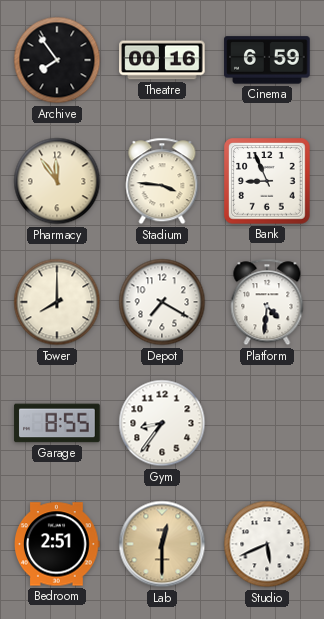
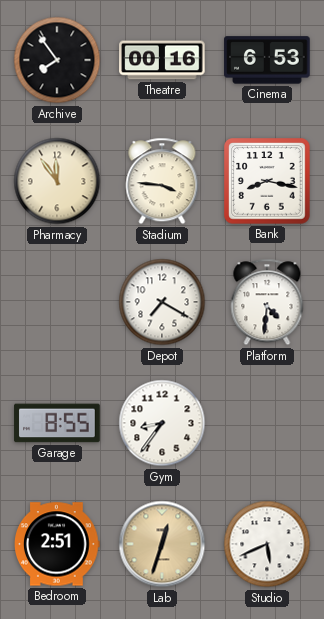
Cinema: 6:59 -> 6:53 (267, 60)
Bank: 8:56 -> 8:17 (268, 182)
Tower: 8:00 -> none (57, 302)
Lab: 12:30 -> 12:33 (162, 544)
